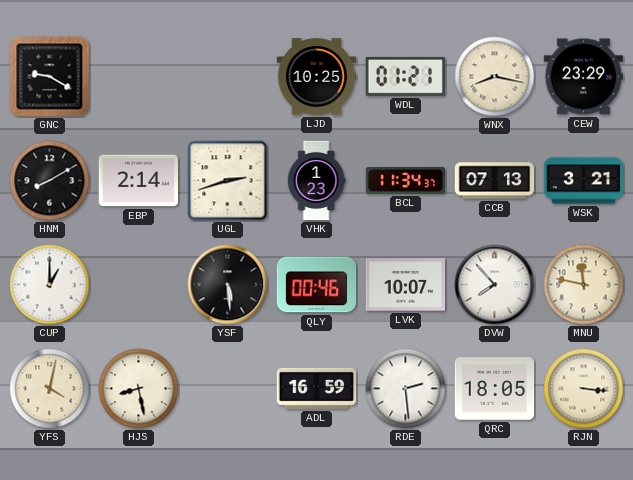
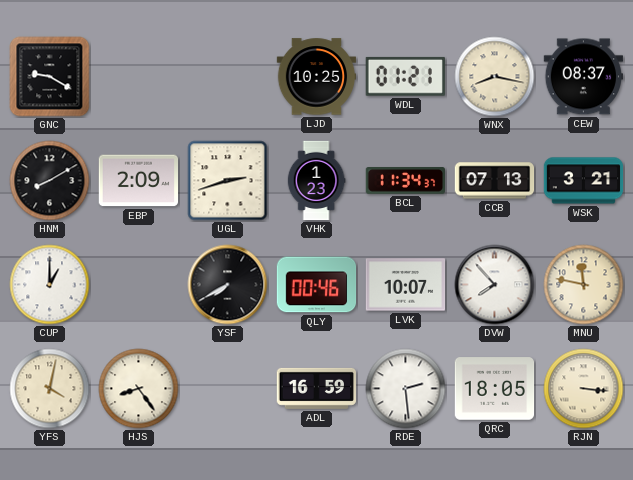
CEW: 23:29 -> 08:37 (583, 77)
EBP: 2:14 -> 2:09 (139, 181)
YSF: 5:29 -> 7:40 (228, 285)
HJS: 8:28 -> 8:24 (139, 389)
